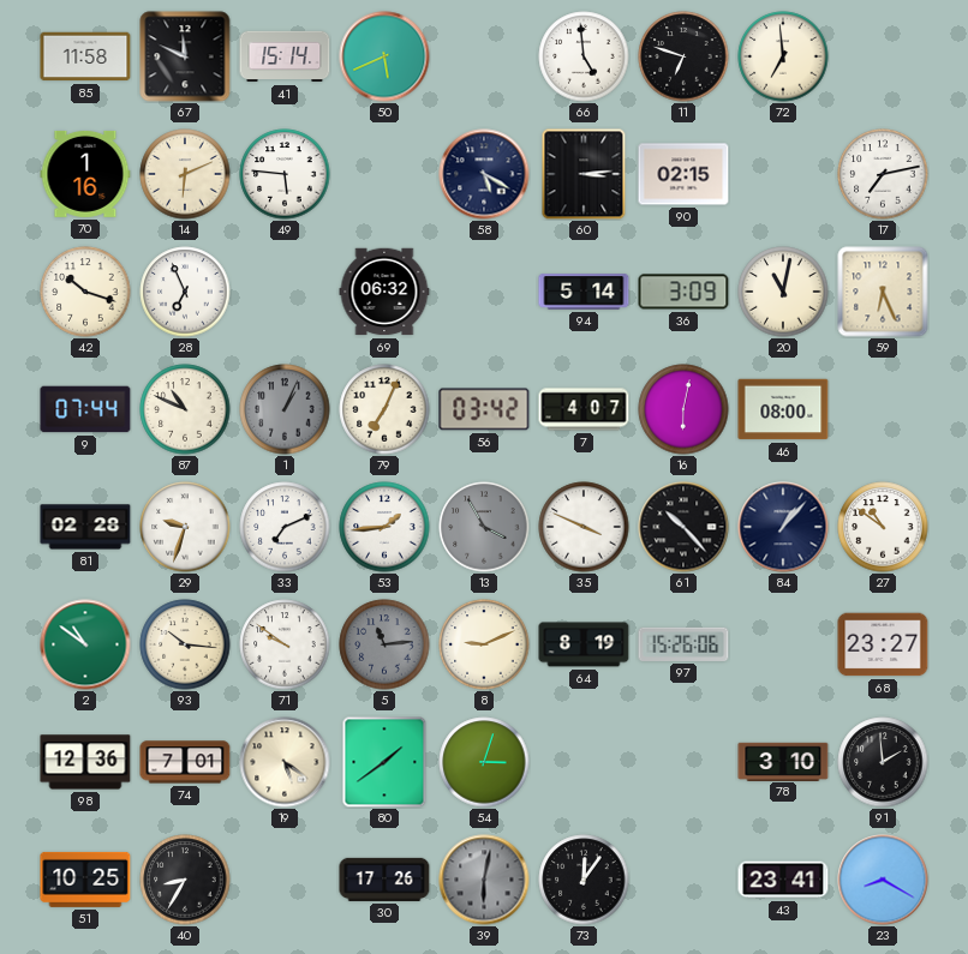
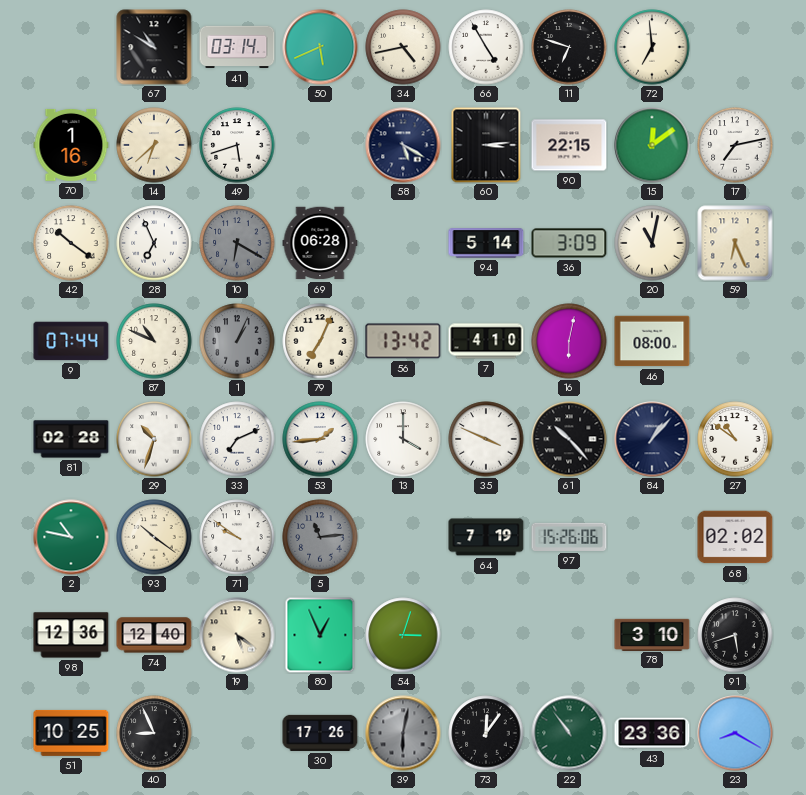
85: 11:58 -> none (85, 56)
67: 11:49 -> 10:50 (154, 47)
41: 15:14 -> 03:14 (237, 47)
34: none -> 4:43 (403, 47)
66: 4:59 -> 4:55 (486, 47)
14: 6:11 -> 6:38 (154, 145)
49: 5:46 -> 5:42 (237, 145)
90: 02:15 -> 22:15 (569, 145)
15: none -> 12:09 (652, 145)
42: 10:18 -> 10:21 (71, 243)
10: none -> 6:20 (237, 243)
69: 06:32 -> 06:28 (320, 243)
56: 03:42 -> 13:42 (403, 341)
7: 4:07 -> 4:10 (486, 341)
29: 9:33 -> 10:33 (154, 439)
13: 3:55 -> 4:00 (403, 439)
13 dial: grey -> white (403, 439)
2: 10:51 -> 10:47 (71, 537)
93: 10:16 -> 10:21 (154, 537)
8: 9:11 -> none (484, 644)
64: 8:19 -> 7:19 (486, 537)
68: 23:27 -> 02:02 (735, 537)
74: 7:01 -> 12:40 (154, 635)
80: 1:39 -> 12:56 (320, 635)
91: 1:59 -> 5:42 (735, 635)
40: 8:35 -> 8:56 (154, 733)
22: none -> 10:54 (569, 733)
43: 23:41 -> 23:36 (652, 733)
